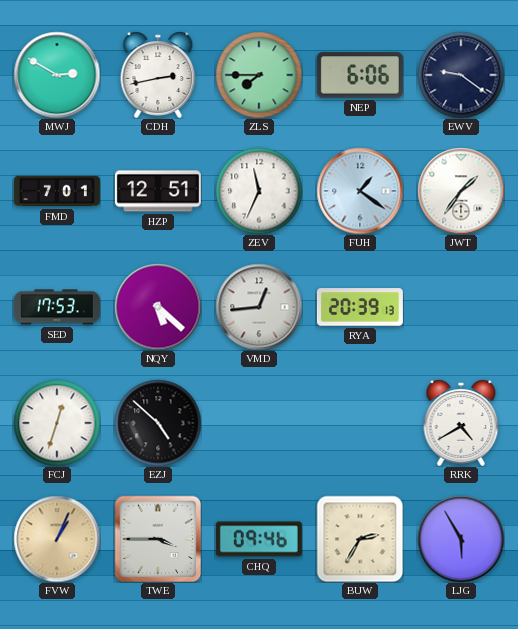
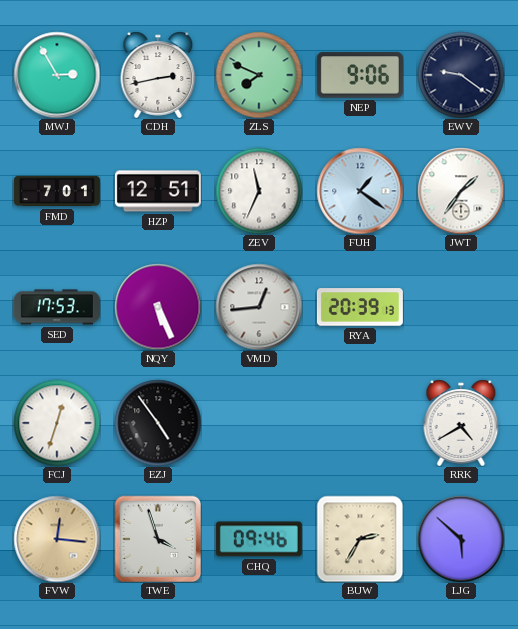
MWJ: 2:50 -> 2:55 (57, 75)
ZLS: 7:45 -> 7:49 (259, 75)
NEP: 6:06 -> 9:06 (360, 75)
NQY: 5:22 -> 5:26 (158, 307)
EZJ: 4:52 -> 4:54 (158, 423)
FVW: 1:04 -> 12:16 (57, 539)
TWE: 3:45 -> 3:57 (158, 539)
LJG: 5:55 -> 5:52 (461, 539)
